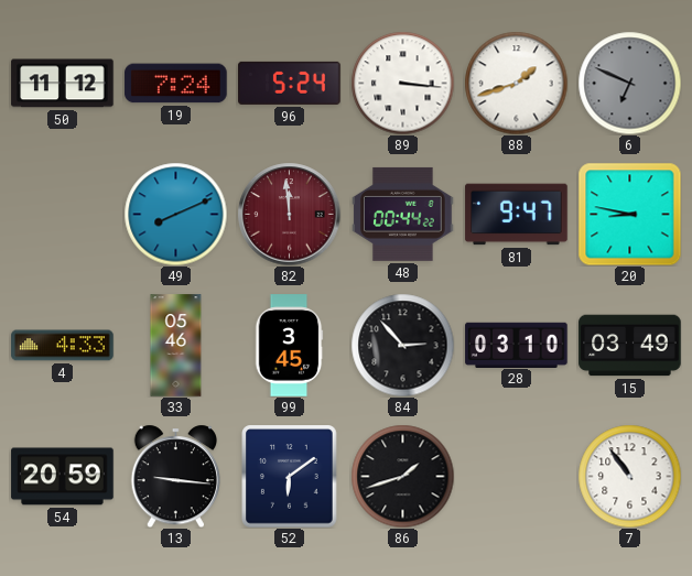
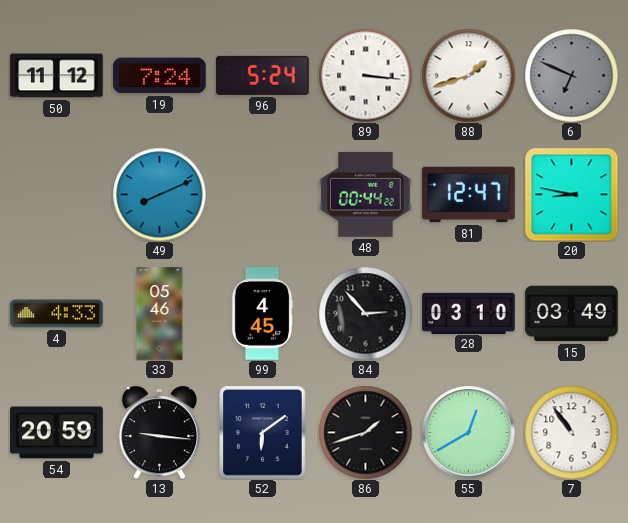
82: 11:59 -> none (289, 214)
81: 9:47 -> 12:47 (469, 195)
99: 3:45 -> 4:45 (262, 314)
55: none -> 12:40 (468, 432)
